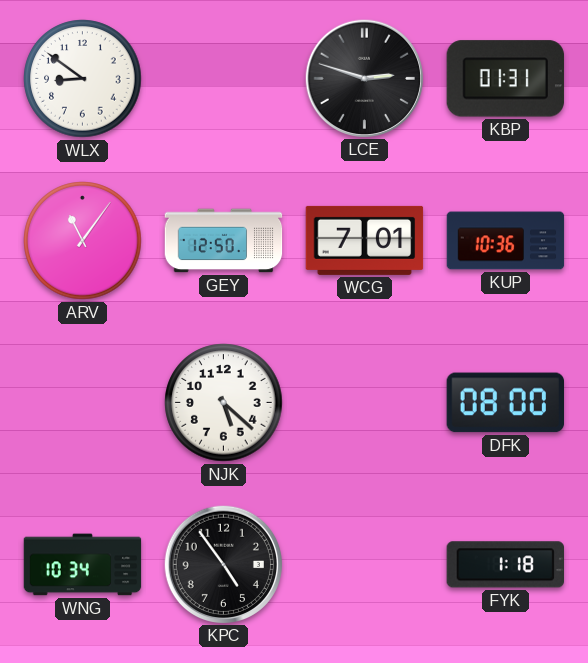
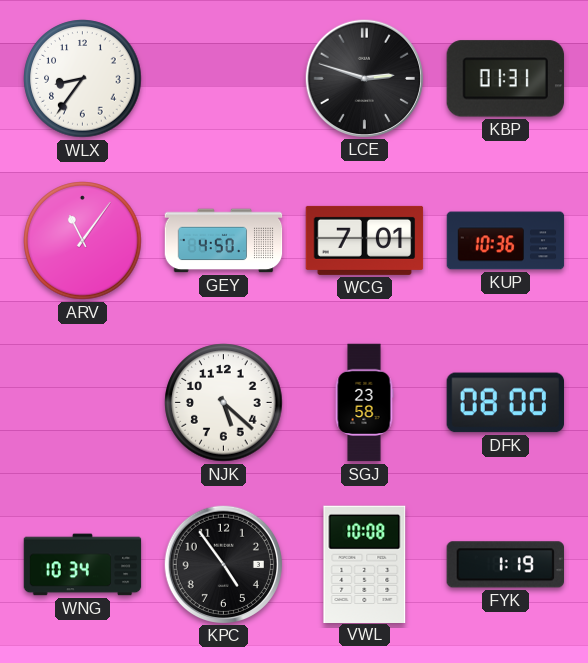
WLX: 8:51 -> 8:36 (83, 79)
GEY: 12:50 -> 4:50 (224, 241)
SGJ: none -> 23:58 (364, 403)
VWL: none -> 10:08 (365, 564)
FYK: 1:18 -> 1:19 (505, 565)
